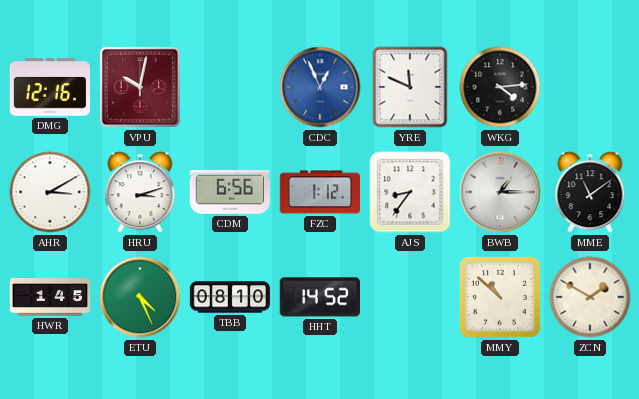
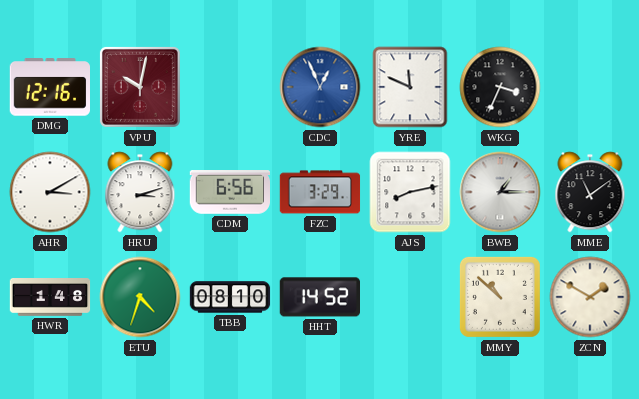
WKG: 4:14 -> 3:34 (500, 87)
FZC: 1:12 -> 3:29 (320, 192)
AJS: 8:36 -> 8:13 (410, 192)
HWR: 1:45 -> 1:48 (50, 298)
ETU: 4:26 -> 4:33 (140, 297)
